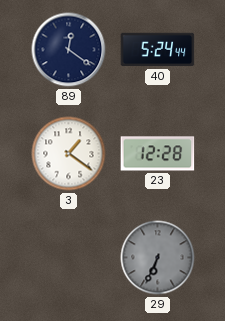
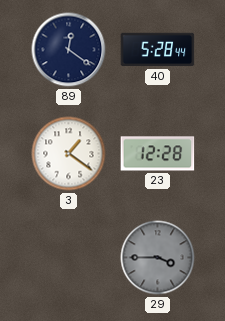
40: 5:24 -> 5:28 (158, 50)
29: 6:34 -> 3:45 (158, 258)
